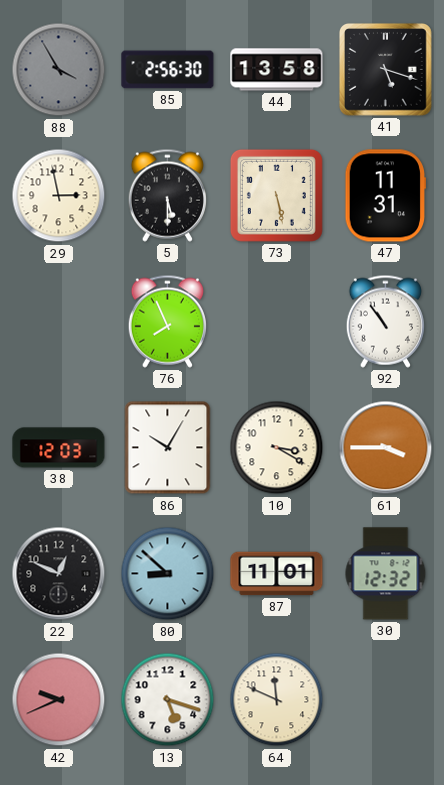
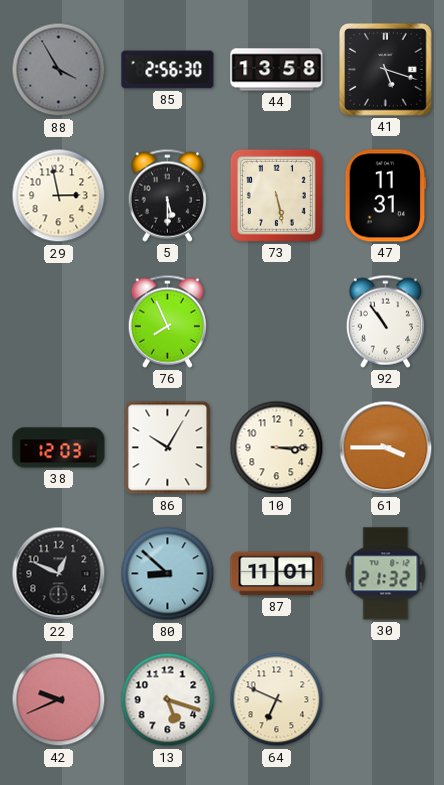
10: 3:20 -> 3:15 (277, 448)
30: 12:32 -> 21:32 (386, 574)
64: 11:49 -> 6:49 (277, 700)
